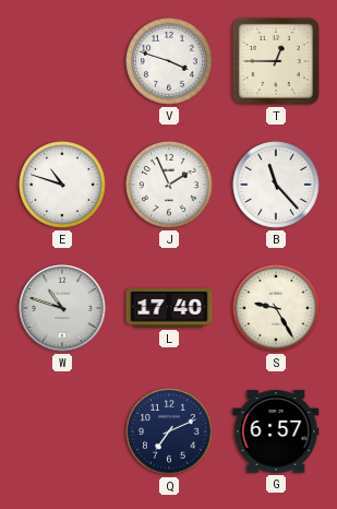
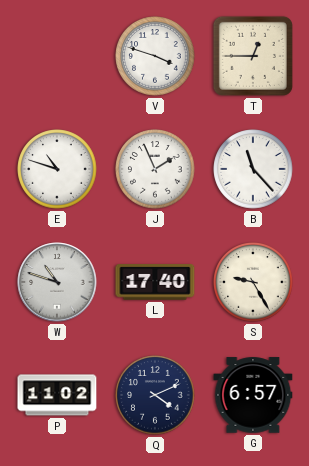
P: none -> 11:02 (57, 395)
Q: 7:11 -> 4:11 (155, 395)
